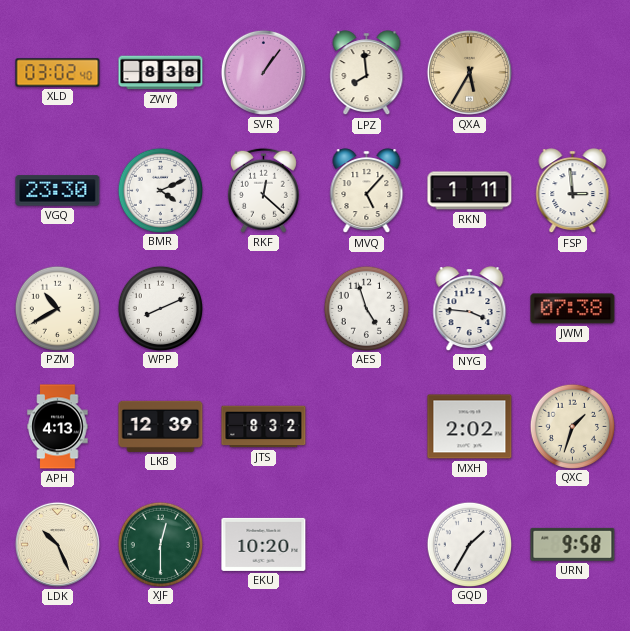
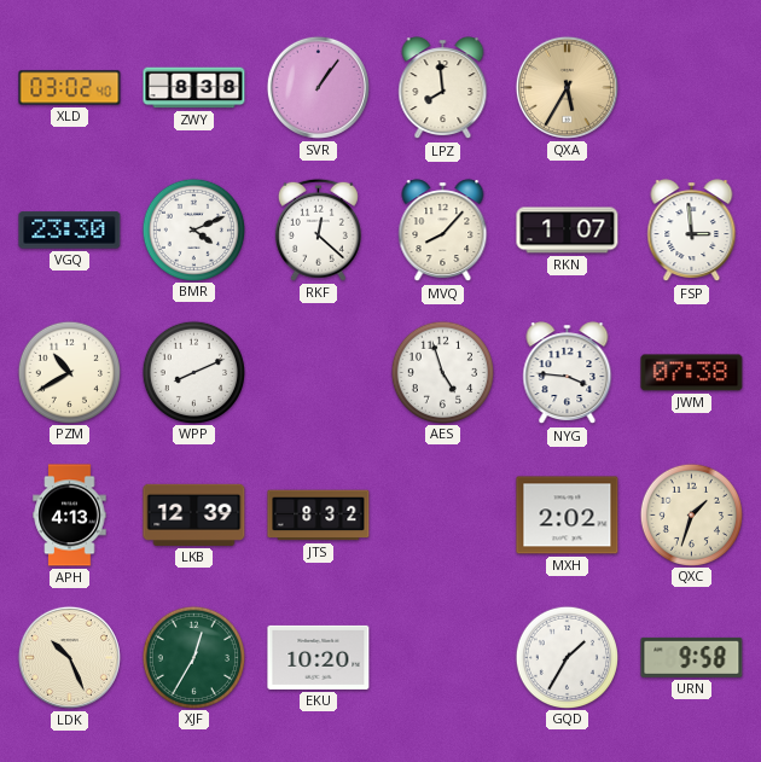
MVQ: 5:07 -> 8:07 (443, 231)
RKN: 1:11 -> 1:07 (568, 231)
XJF: 12:30 -> 12:35 (193, 657)
